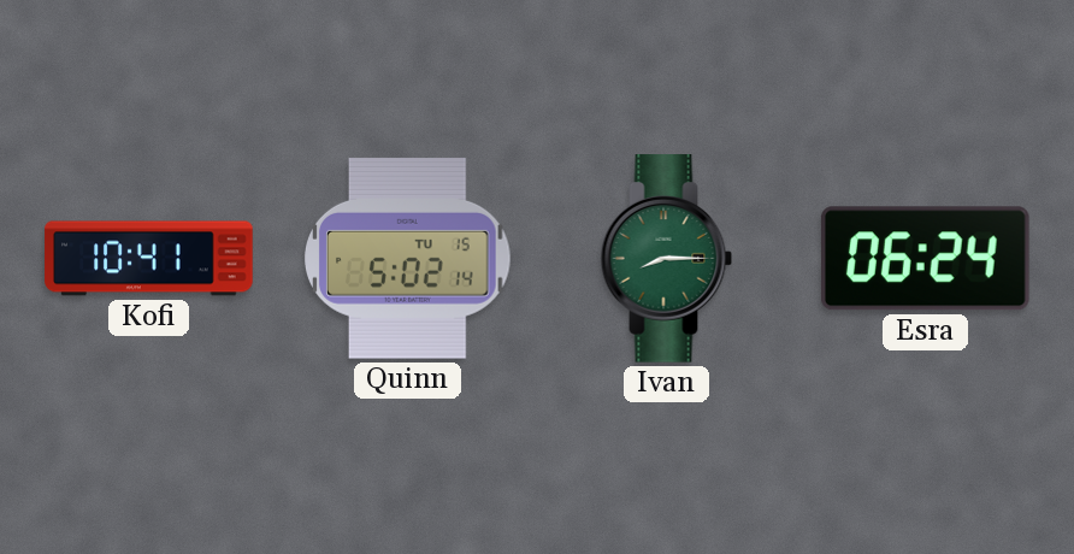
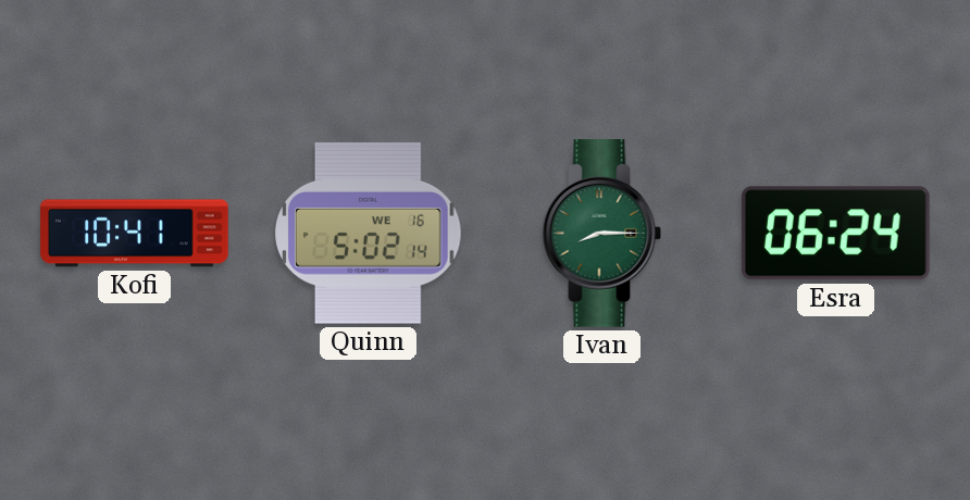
Quinn date: TU 15 -> WE 16 (369, 233)
